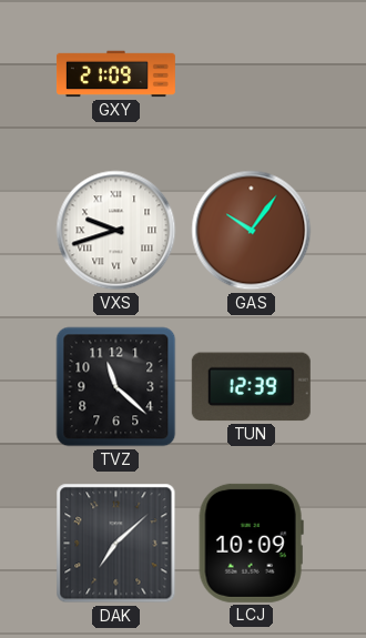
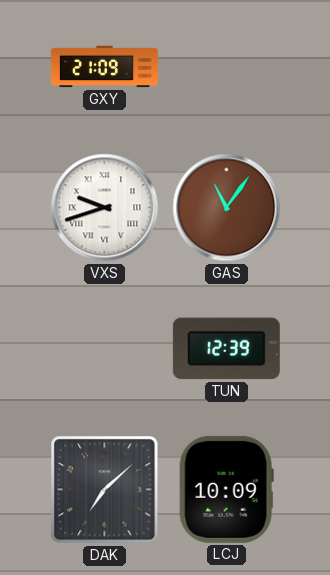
GAS: 10:06 -> 11:06 (227, 208)
TVZ: 11:22 -> none (116, 387)
